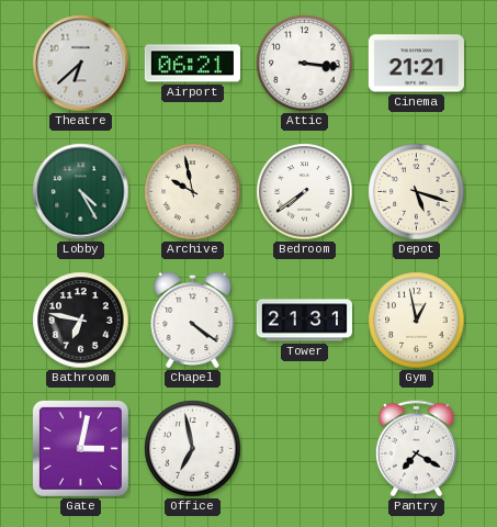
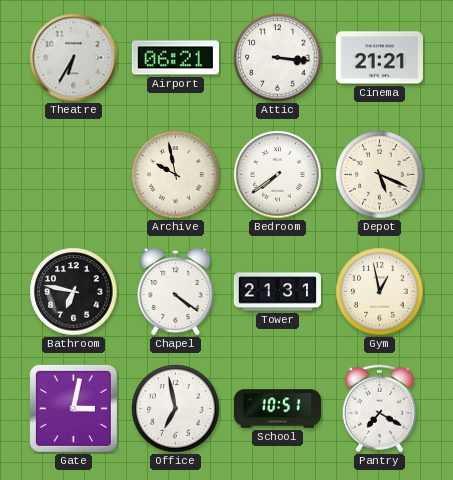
Theatre: 6:38 -> 6:35 (74, 58)
Lobby: 4:25 -> none (81, 192)
Depot: 5:18 -> 5:19 (380, 175)
School: none -> 10:51 (277, 409)
